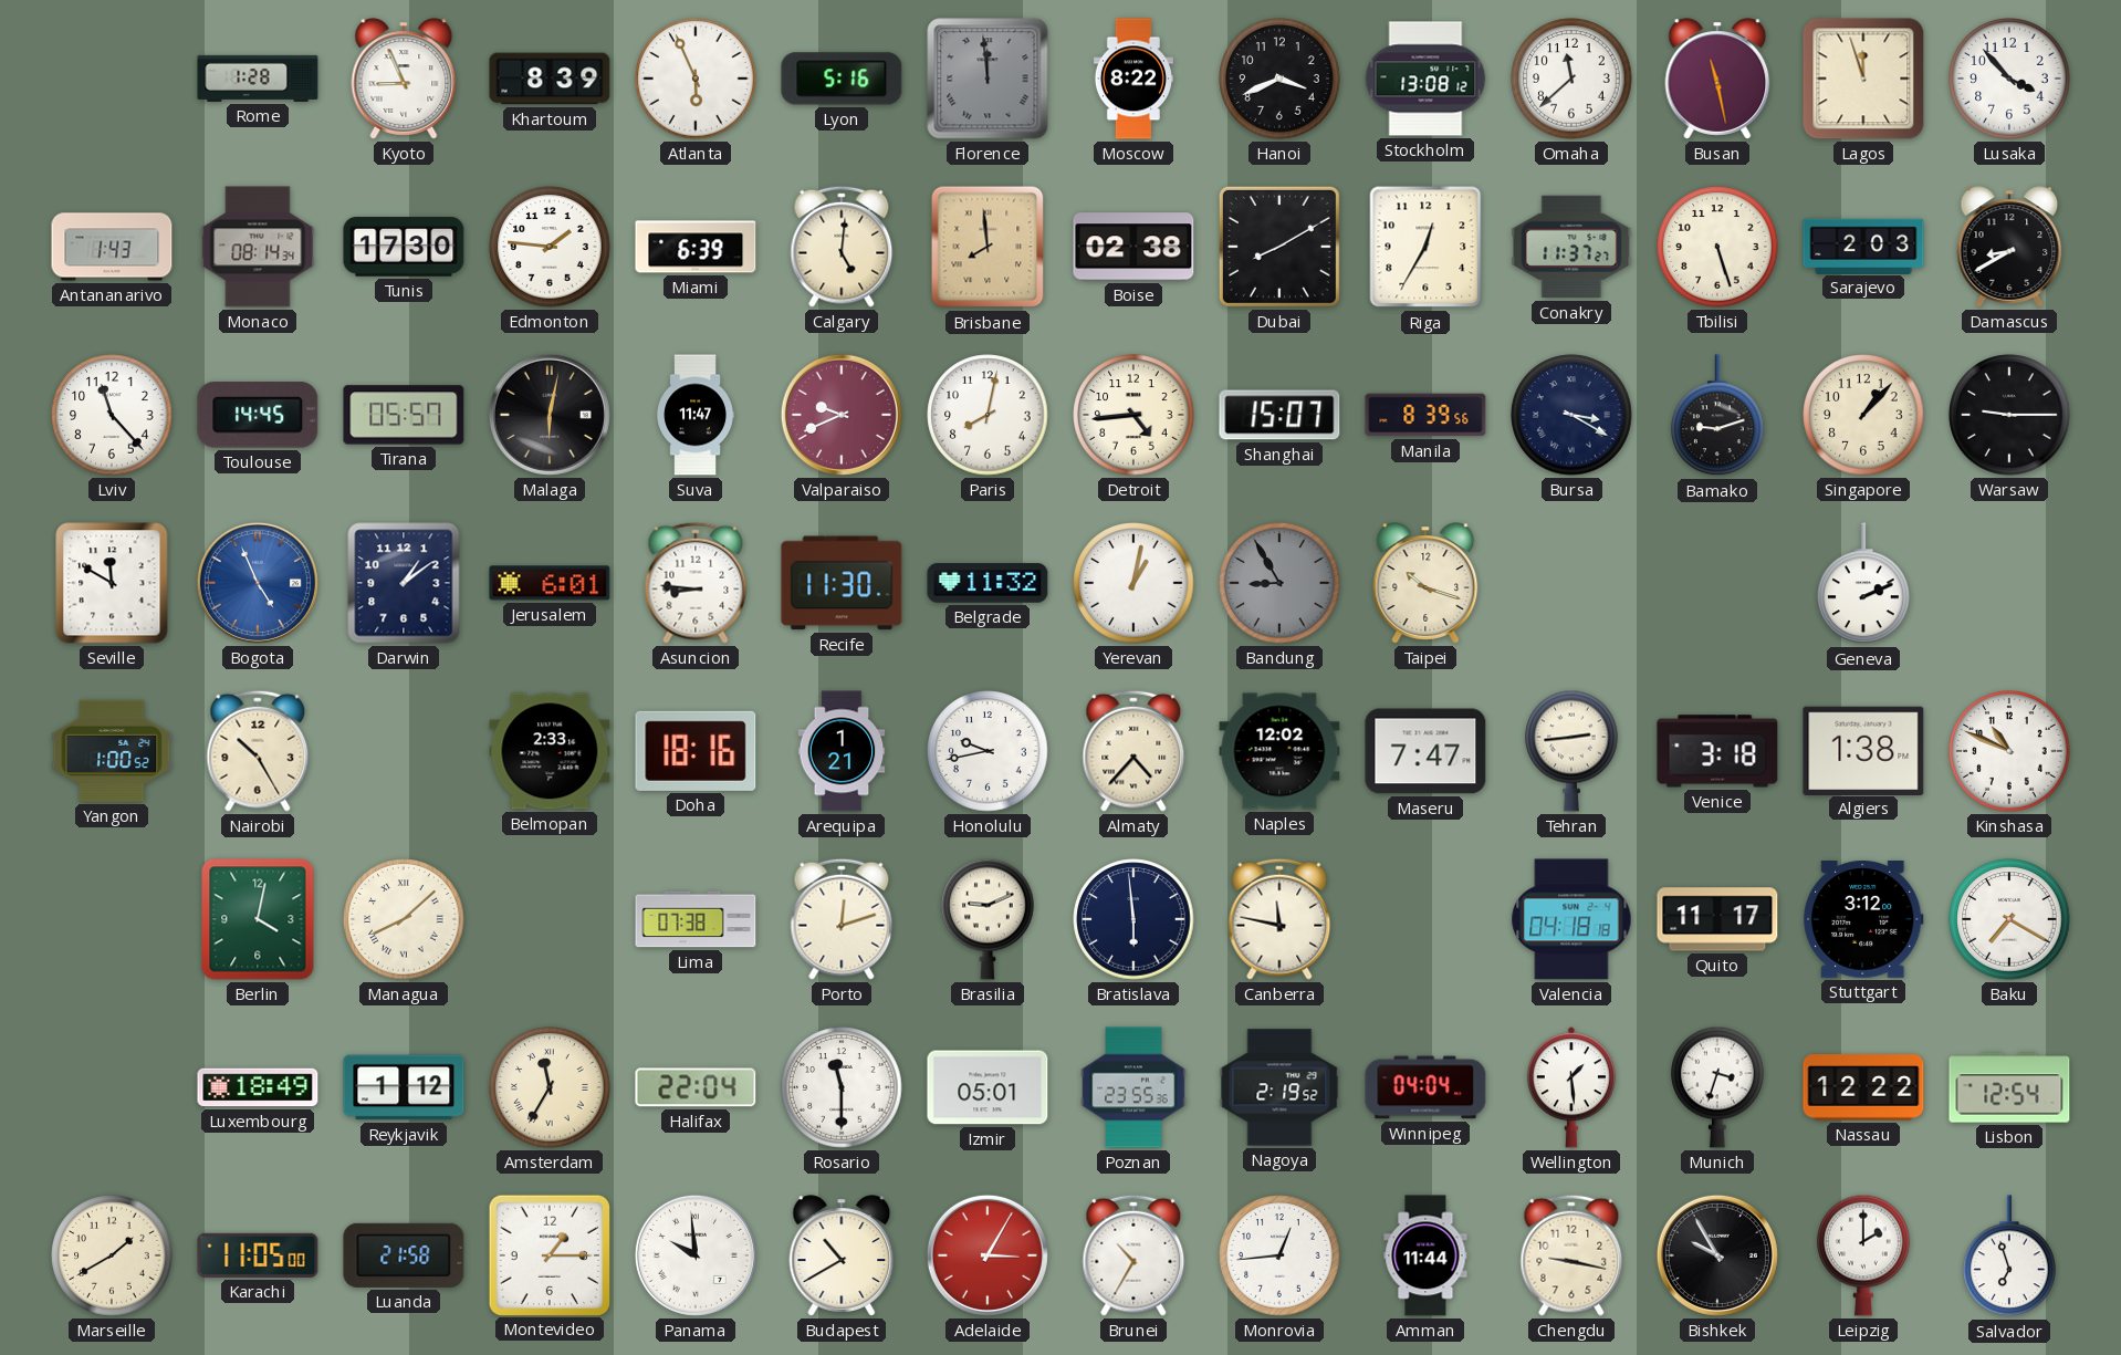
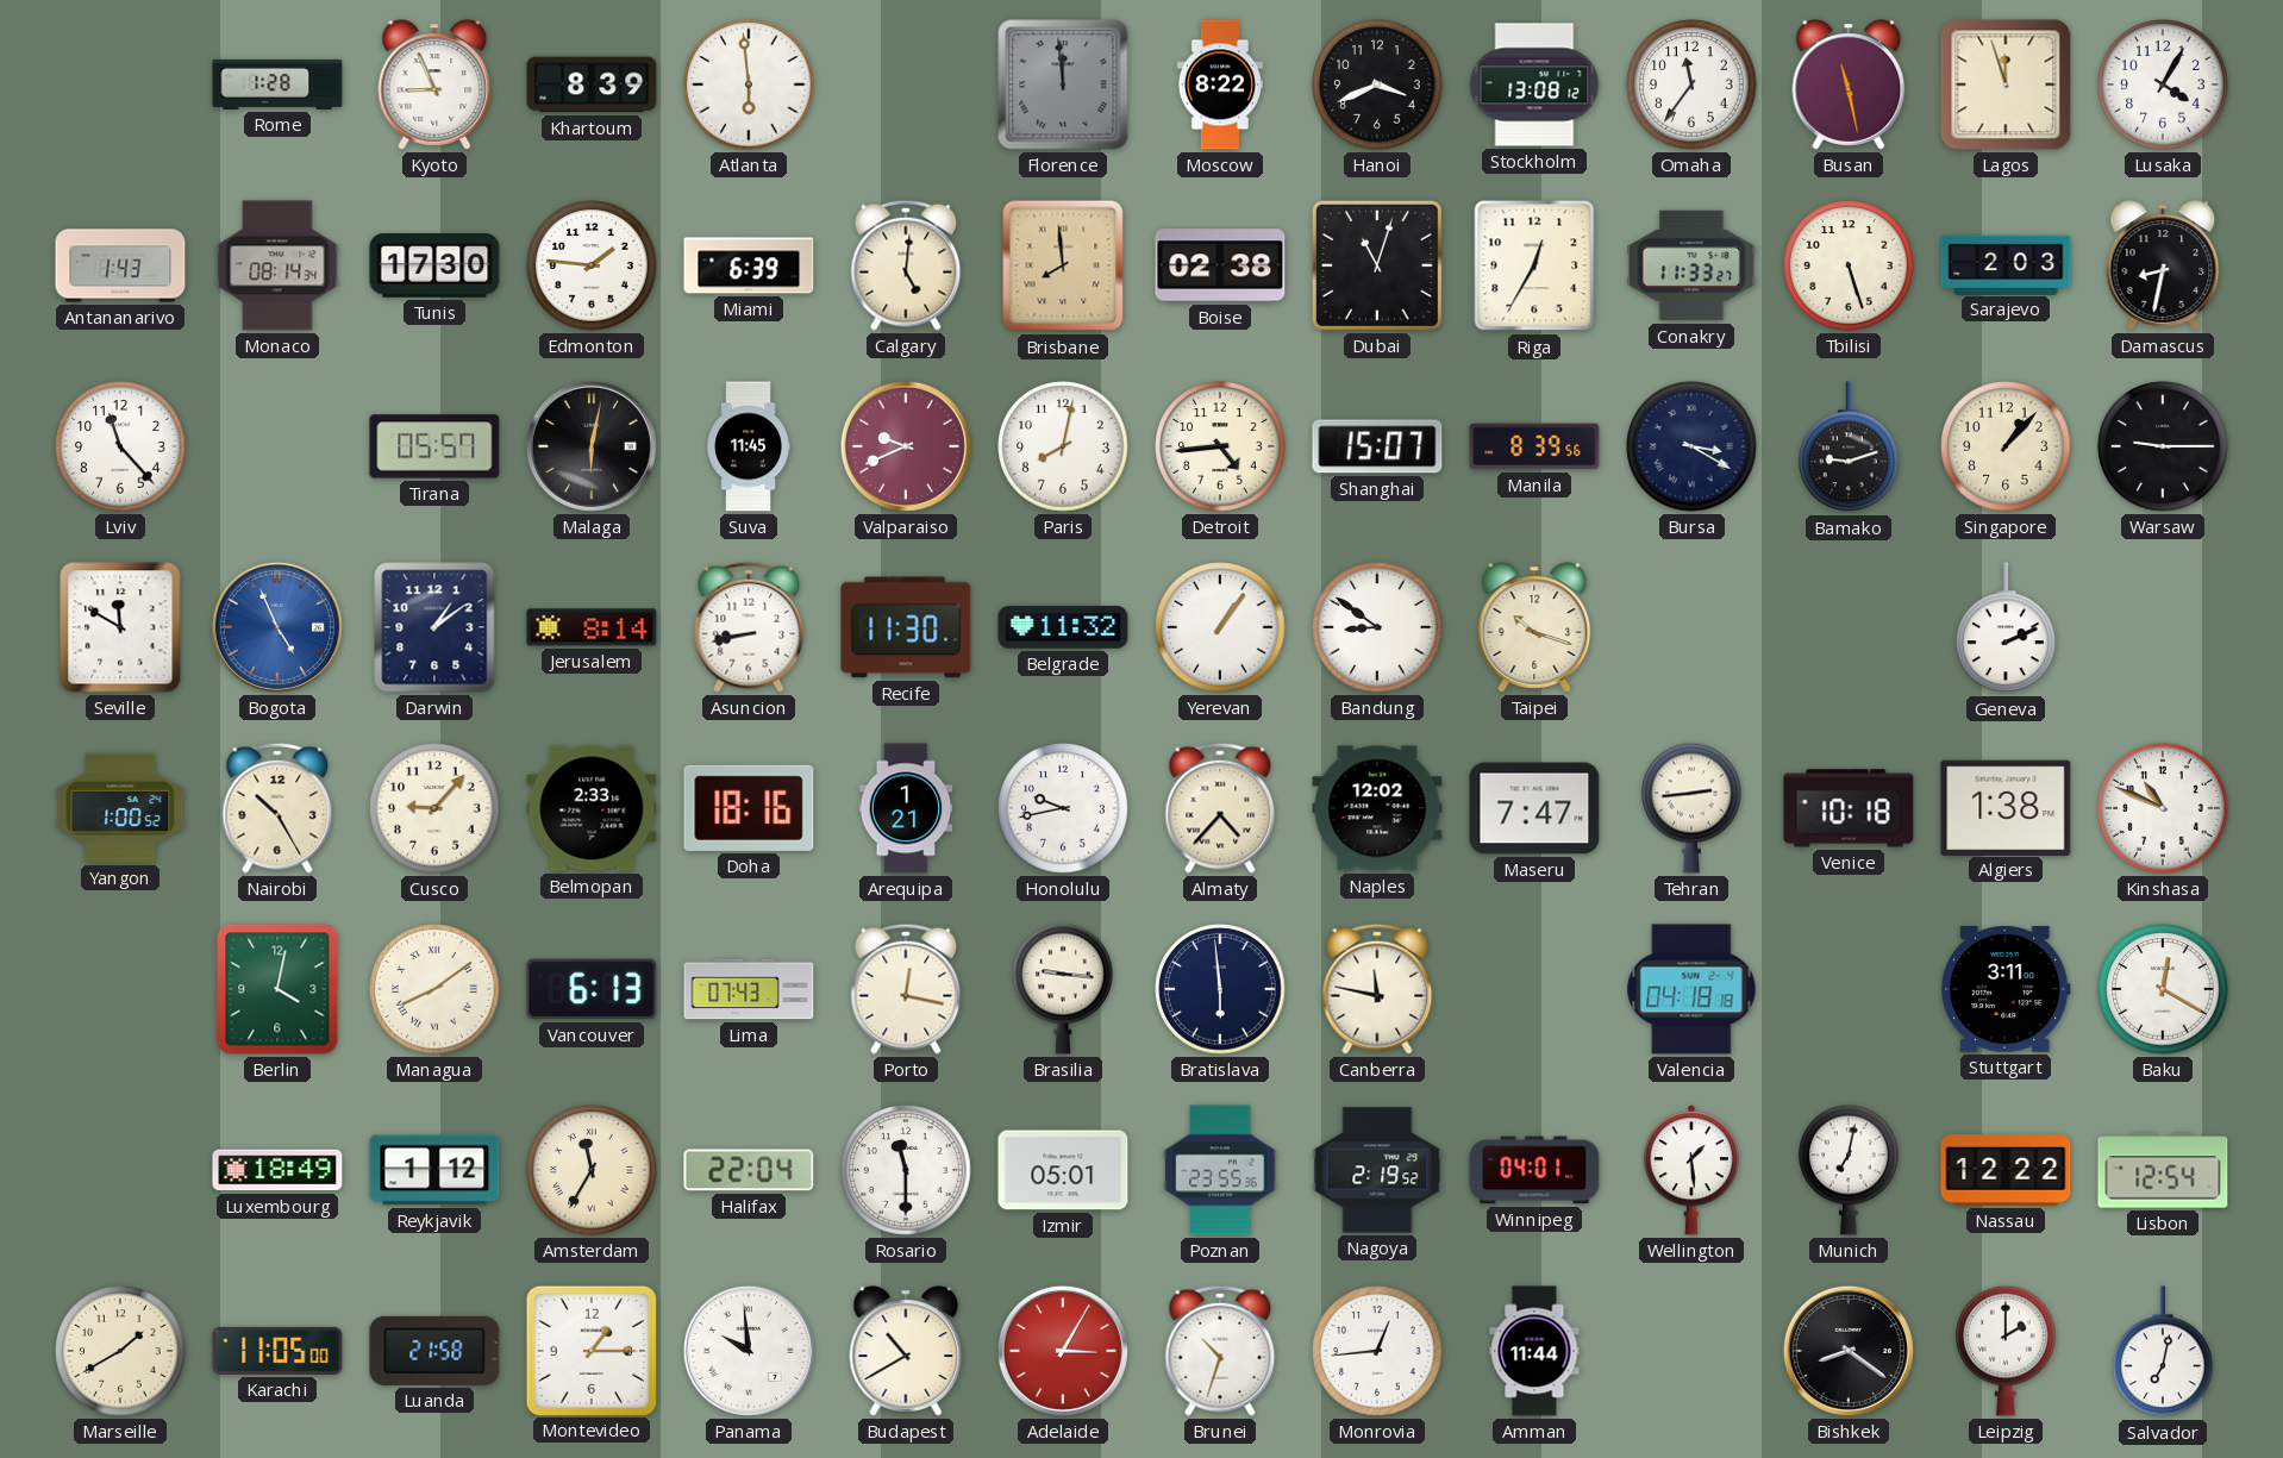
Atlanta: 5:56 -> 5:59 (749, 85)
Lyon: 5:16 -> none (842, 79)
Omaha: 11:38 -> 11:36 (1691, 85)
Lusaka: 3:53 -> 4:05 (2163, 85)
Dubai: 8:10 -> 11:03 (1377, 265)
Conakry: 11:37 -> 11:33 (1691, 265)
Damascus: 8:40 -> 8:32 (2163, 265)
Toulouse: 14:45 -> none (258, 415)
Suva: 11:47 -> 11:45 (749, 446)
Jerusalem: 6:01 -> 8:14 (592, 627)
Asuncion: 8:46 -> 8:43 (749, 627)
Yerevan: 1:02 -> 1:06 (1220, 627)
Bandung: 8:55 -> 8:51 (1377, 627)
Bandung dial: grey -> white (1377, 627)
Cusco: none -> 9:07 (434, 808)
Venice: 3:18 -> 10:18 (1849, 808)
Managua: 8:08 -> 8:09 (434, 989)
Vancouver: none -> 6:13 (592, 989)
Lima: 07:38 -> 07:43 (749, 989)
Porto: 12:12 -> 12:17 (906, 989)
Brasilia: 9:11 -> 9:16 (1063, 989)
Quito: 11:17 -> none (1717, 919)
Stuttgart: 3:12 -> 3:11 (2006, 990)
Baku: 7:20 -> 12:20 (2163, 989)
Winnipeg: 04:04 -> 04:01 (1534, 1170)
Munich: 3:33 -> 7:02 (1849, 1170)
Brunei: 10:35 -> 10:33 (1220, 1351)
Chengdu: 9:17 -> none (1571, 1255)
Bishkek: 9:55 -> 8:21 (1849, 1351)
Salvador: 6:57 -> 7:02 (2163, 1352)
